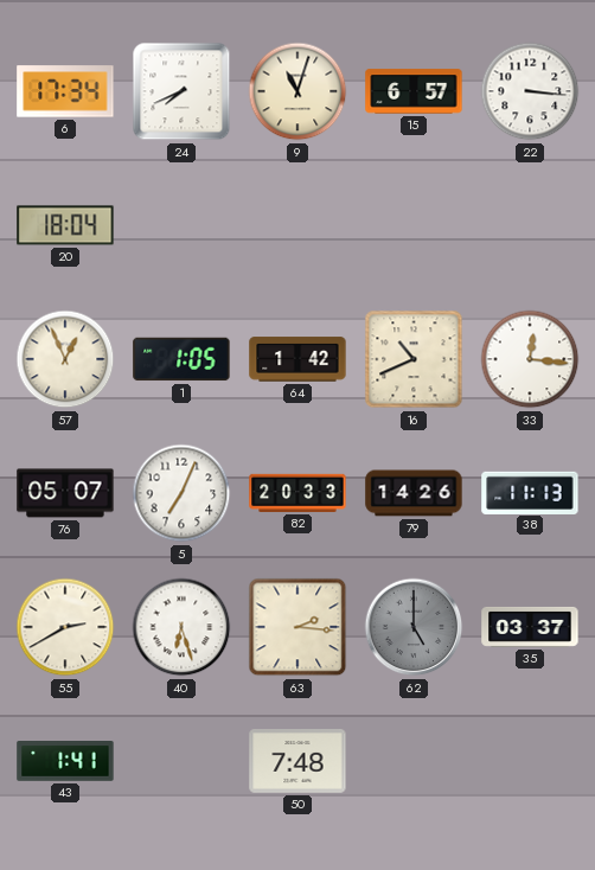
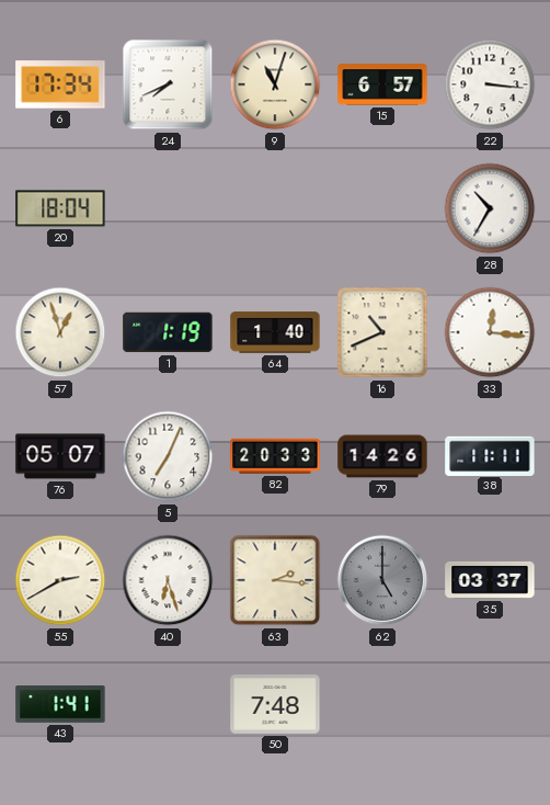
28: none -> 10:35 (490, 208)
57: 12:56 -> 12:57 (60, 332)
1: 1:05 -> 1:19 (168, 332)
64: 1:42 -> 1:40 (275, 332)
38: 11:13 -> 11:11 (490, 455)
